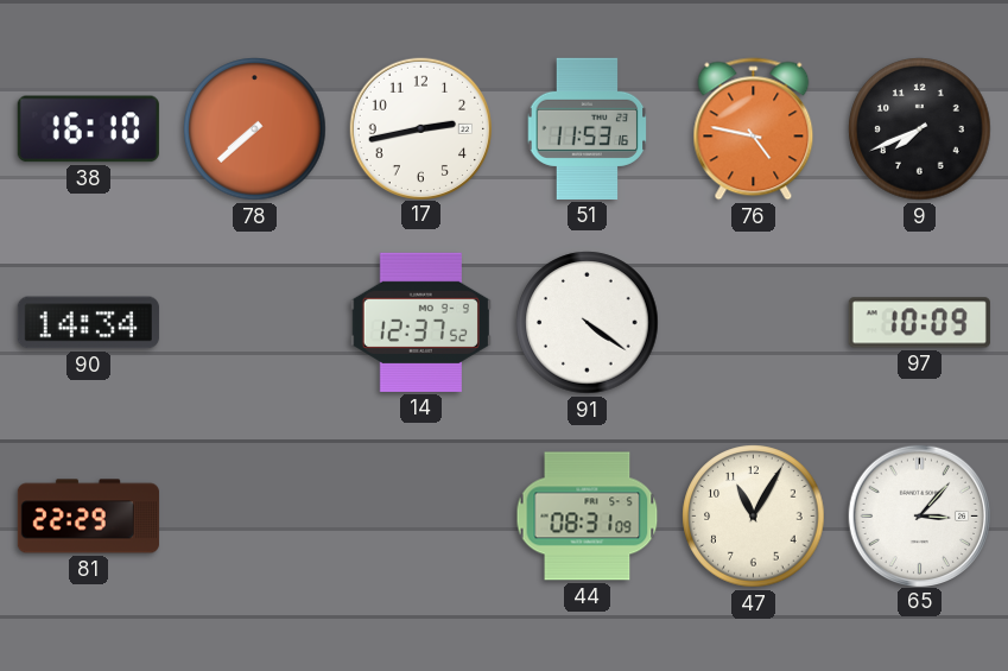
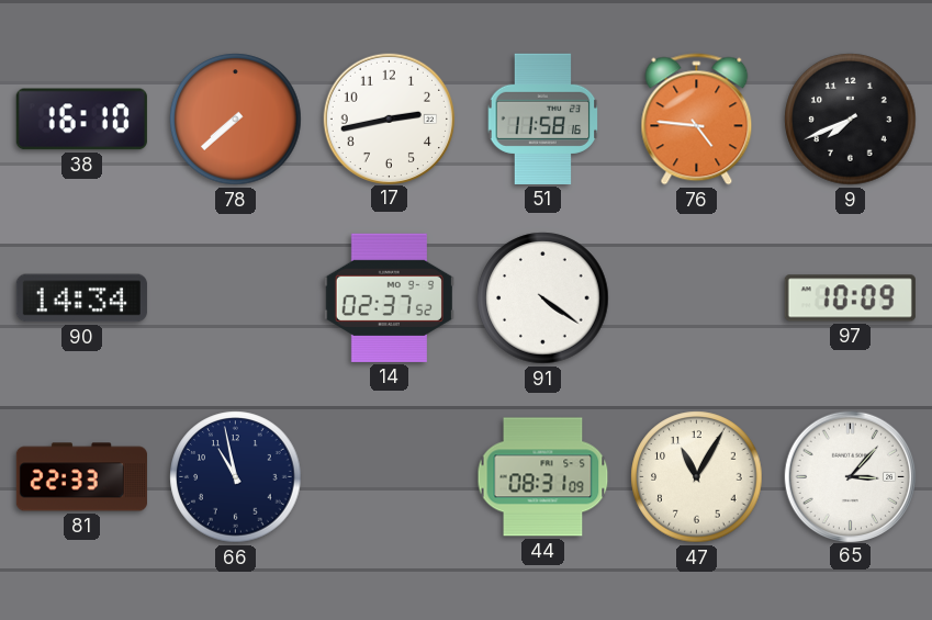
51: 11:53 -> 11:58 (543, 119)
76: 4:47 -> 4:46 (697, 120)
14: 12:37 -> 02:37 (389, 297)
81: 22:29 -> 22:33 (81, 477)
66: none -> 10:58 (236, 477)
